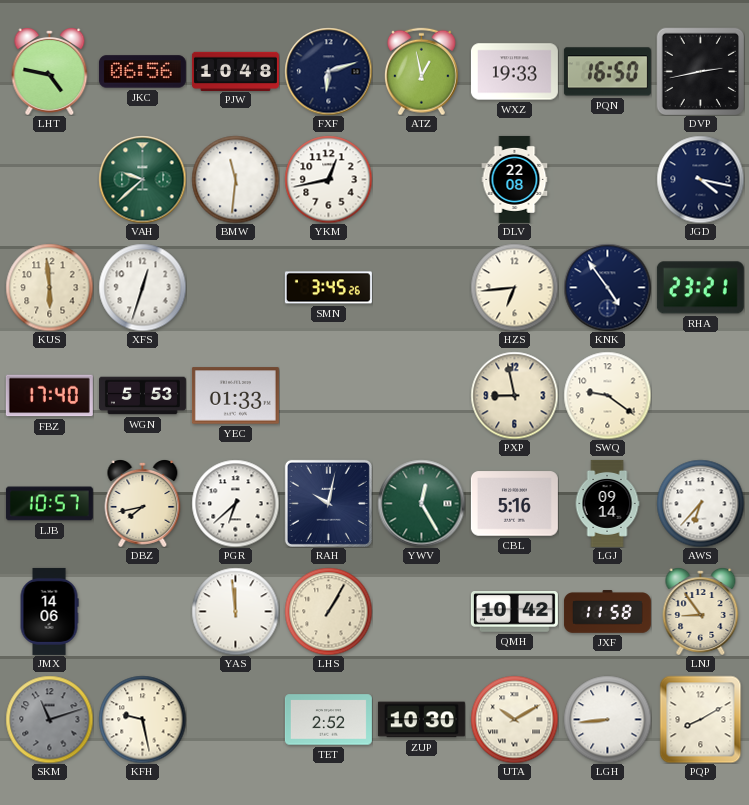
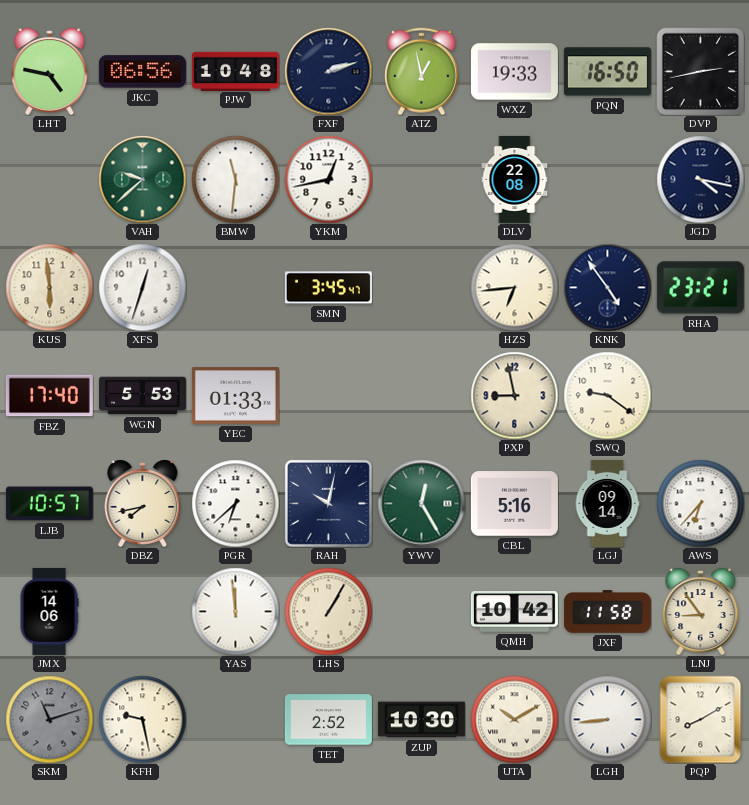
FXF: 6:12 -> 2:12 (328, 71)
SMN: 3:45:26 -> 3:45:47 (328, 288)
